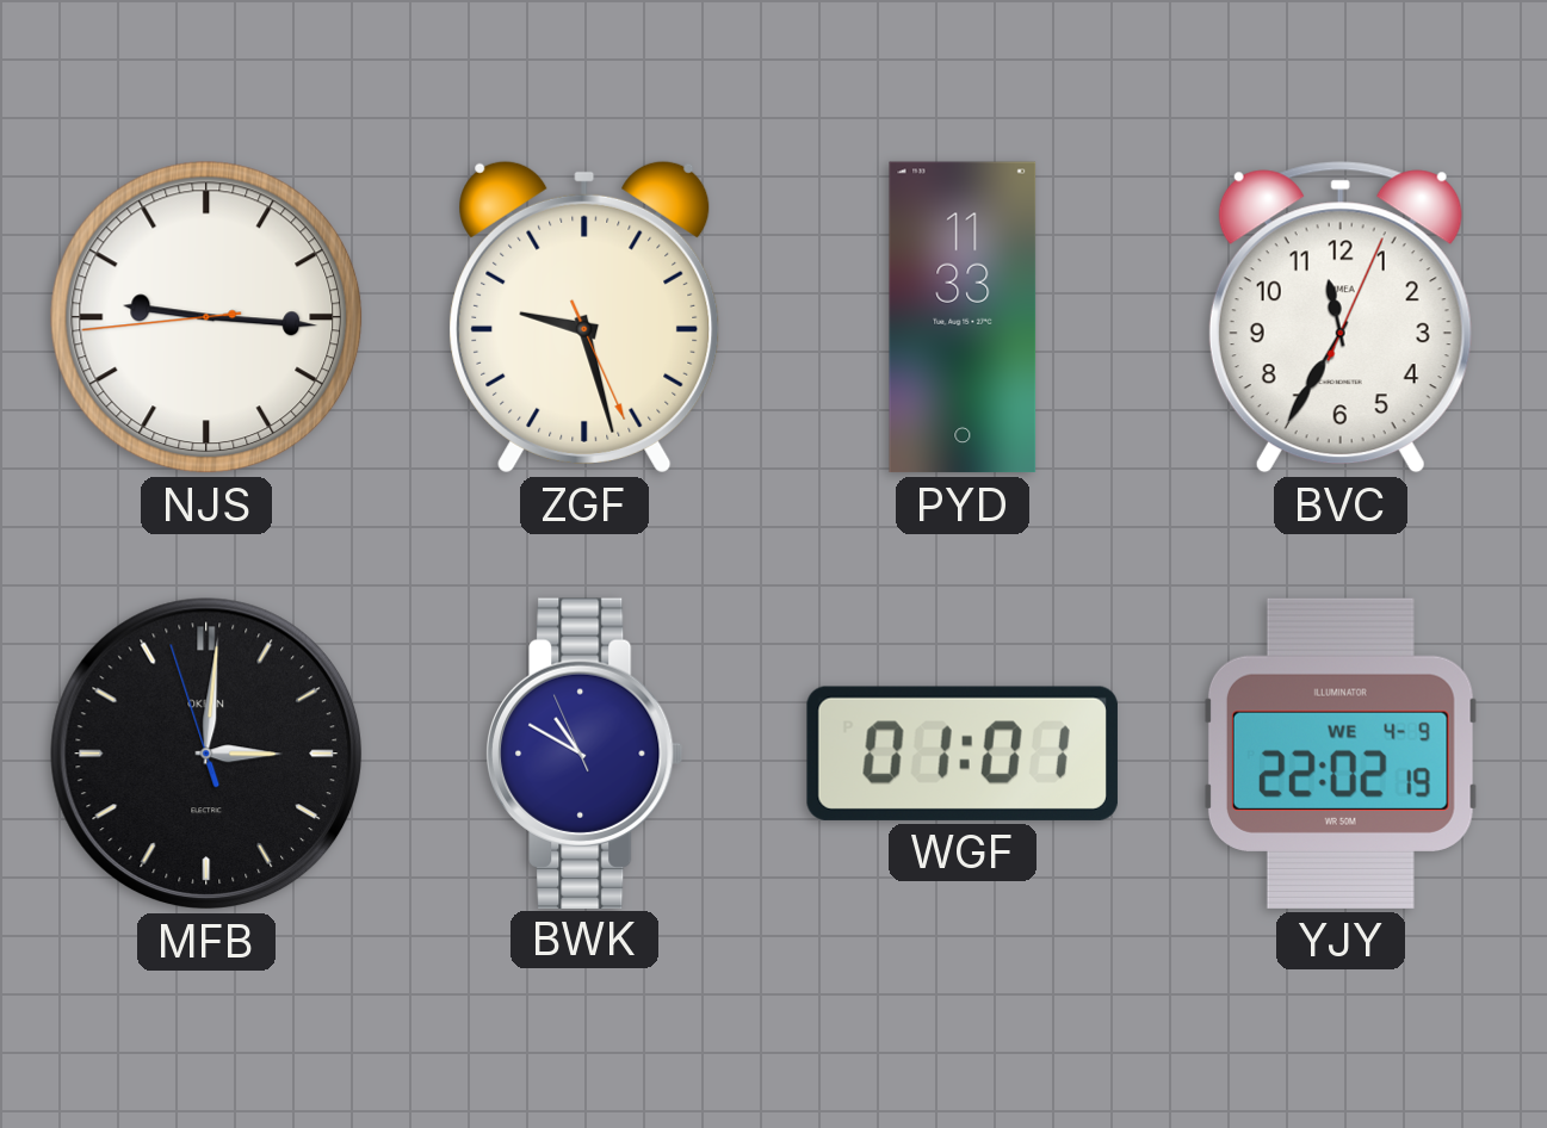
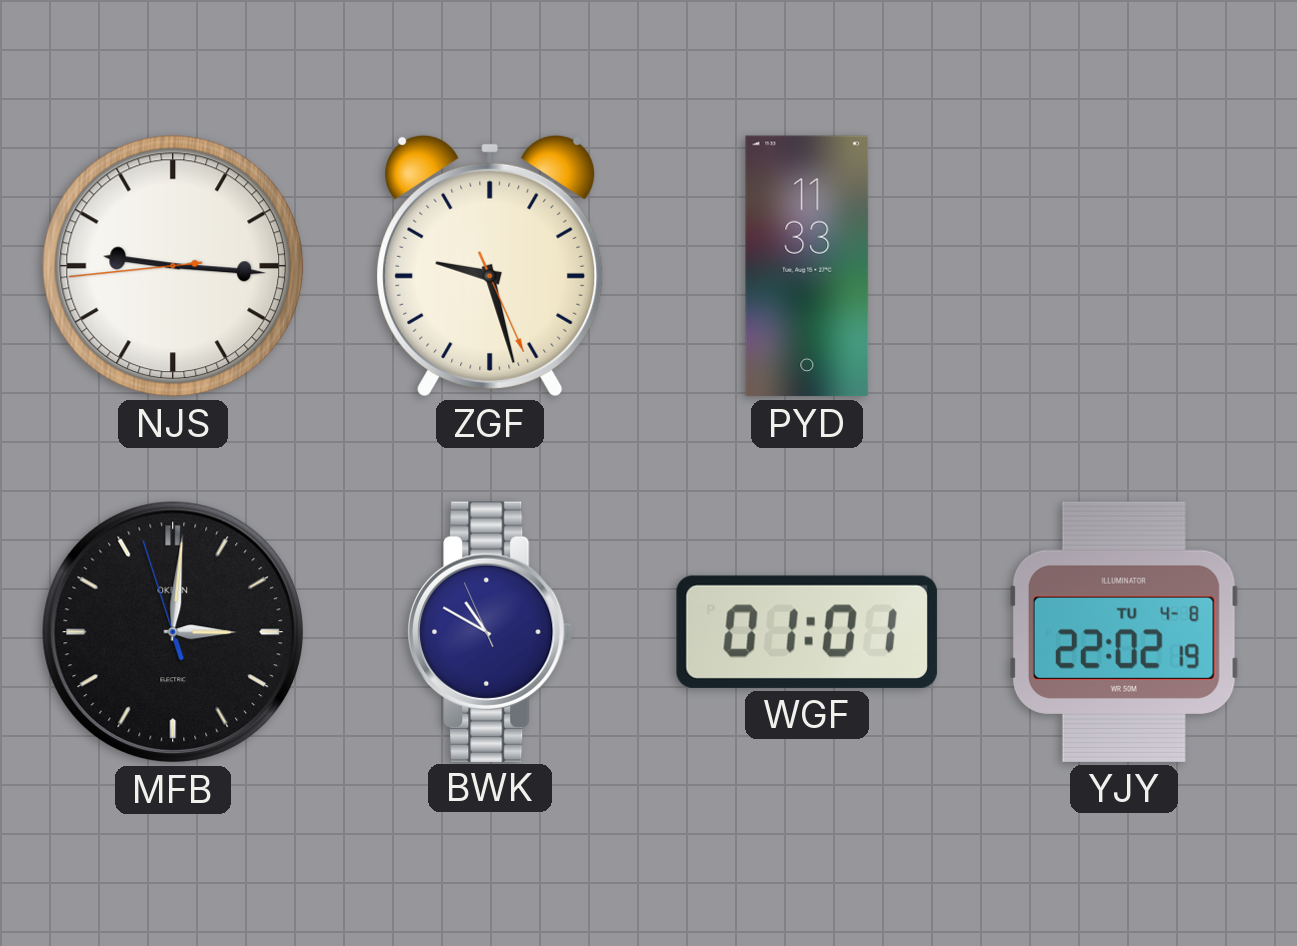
BVC: 11:35 -> none (1341, 317)
YJY date: WE 4-9 -> TU 4-8 (1124, 632)
